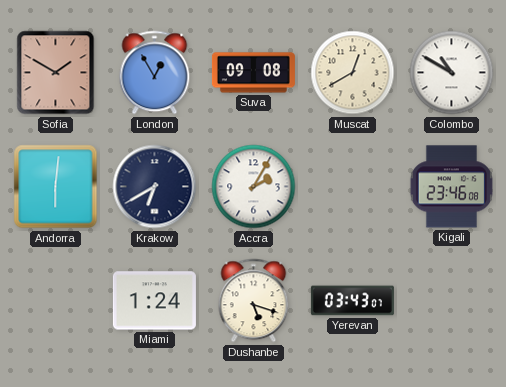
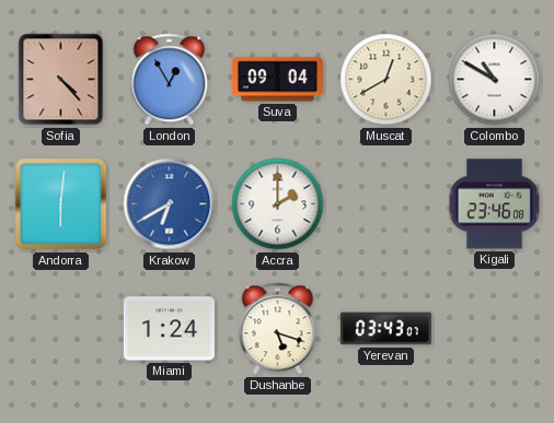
Sofia: 1:50 -> 4:23 (61, 80)
Suva: 09:08 -> 09:04 (277, 80)
Krakow dial: navy -> blue (170, 204)
Accra: 2:05 -> 2:00 (278, 204)
